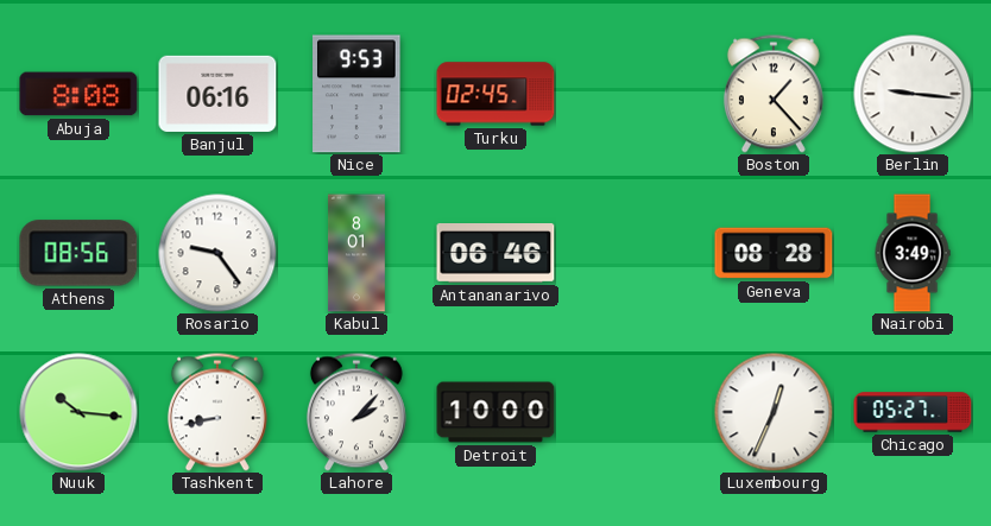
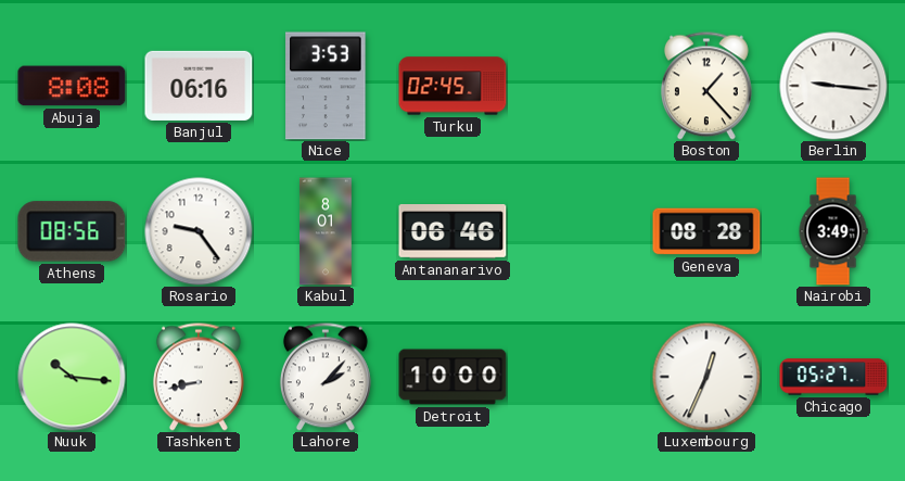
Nice: 9:53 -> 3:53 (326, 86)
